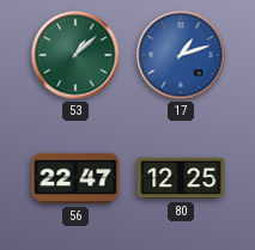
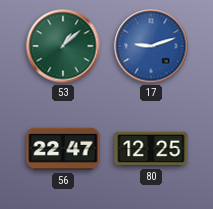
17: 1:12 -> 9:12 (151, 46)
